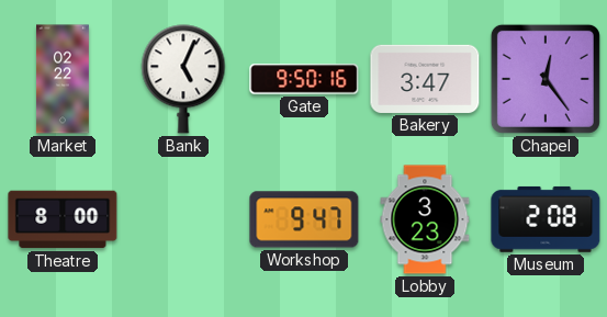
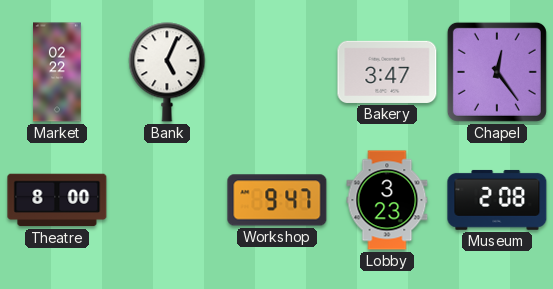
Gate: 9:50 -> none (304, 79)
